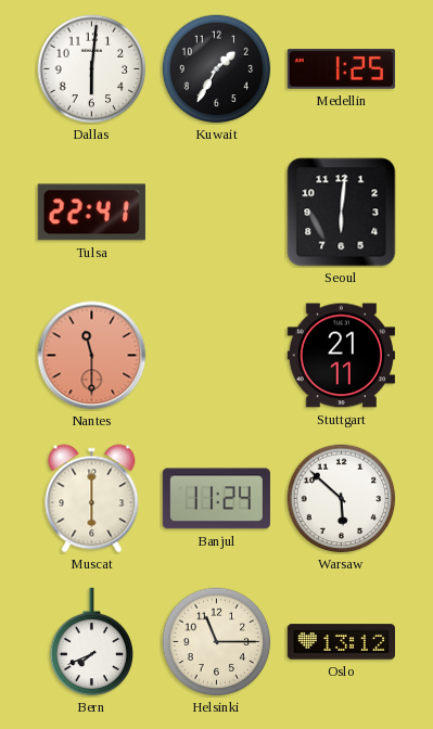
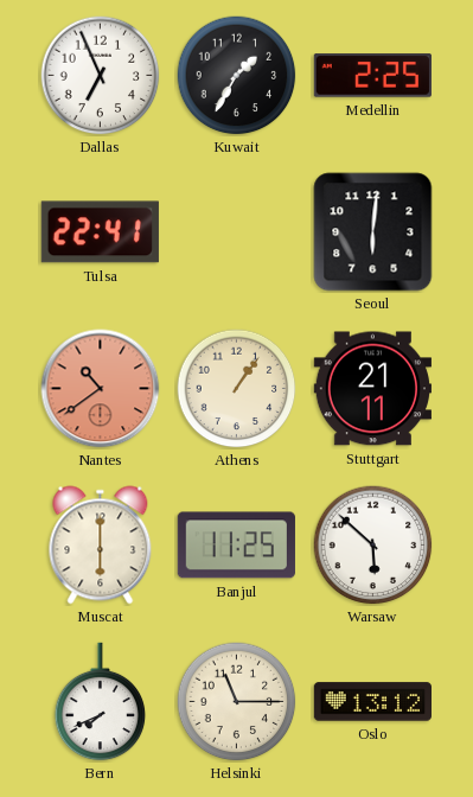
Dallas: 6:01 -> 6:56 (101, 76)
Medellin: 1:25 -> 2:25 (372, 76)
Nantes: 11:30 -> 10:39 (101, 389)
Athens: none -> 1:06 (237, 389)
Banjul: 11:24 -> 11:25 (236, 546)
